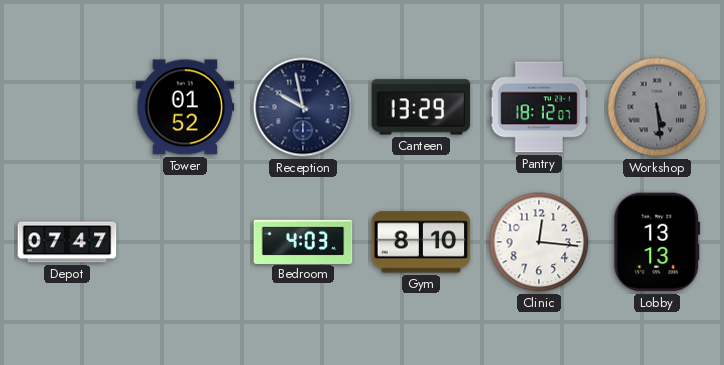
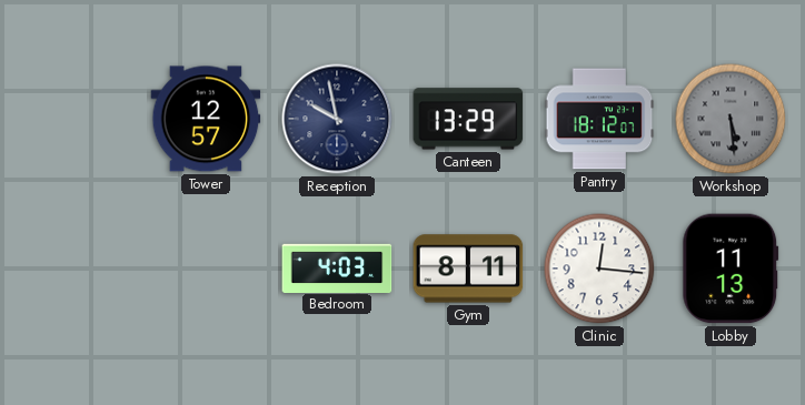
Tower: 01:52 -> 12:57 (206, 119)
Depot: 07:47 -> none (67, 242)
Gym: 8:10 -> 8:11 (468, 269)
Lobby: 13:13 -> 11:13 (731, 269)
